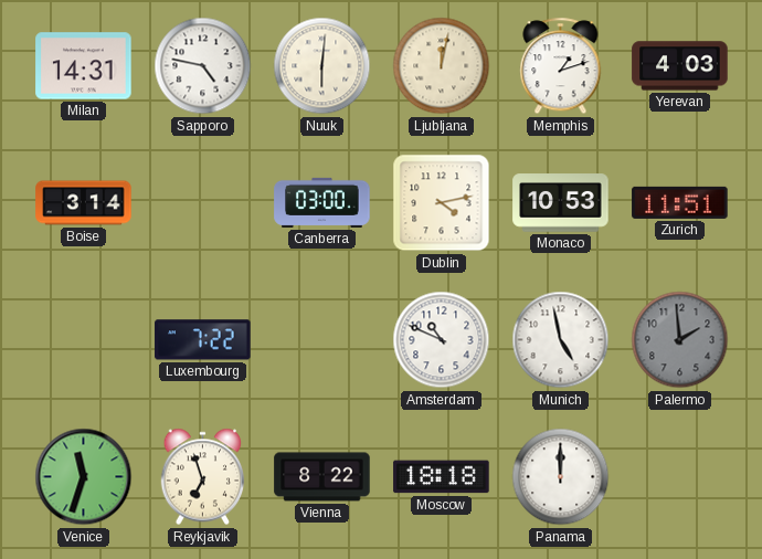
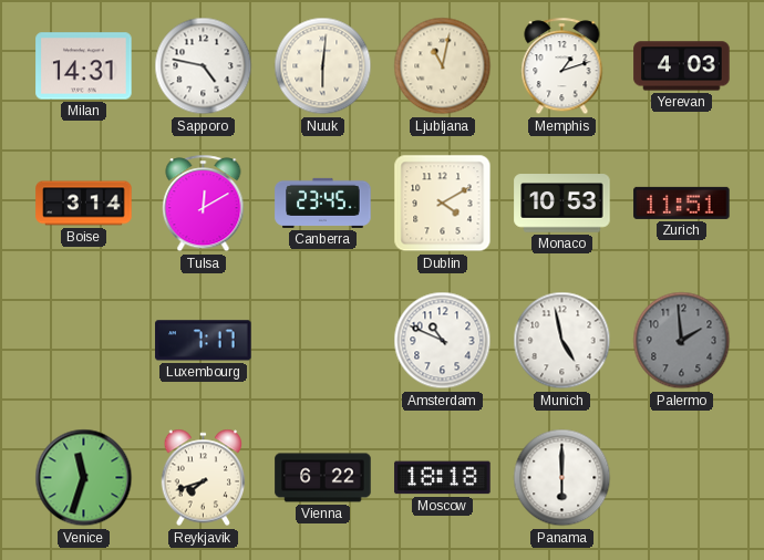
Ljubljana: 12:02 -> 11:02 (443, 66)
Tulsa: none -> 12:10 (204, 204)
Canberra: 03:00 -> 23:45 (323, 203)
Dublin: 4:13 -> 4:10 (443, 204)
Luxembourg: 7:22 -> 7:17 (204, 341)
Reykjavik: 6:57 -> 7:42 (204, 478)
Vienna: 8:22 -> 6:22 (323, 478)
Panama: 12:00 -> 6:00 (562, 478)
